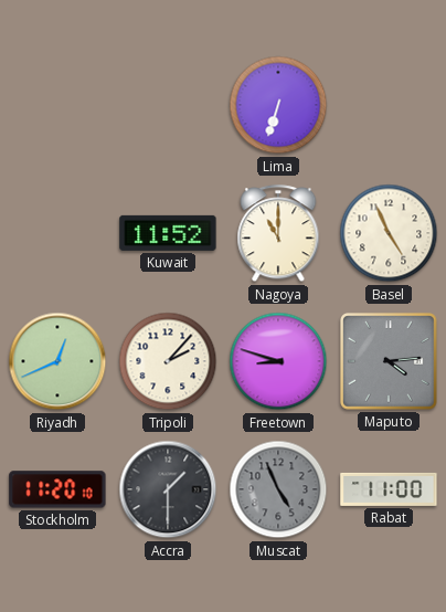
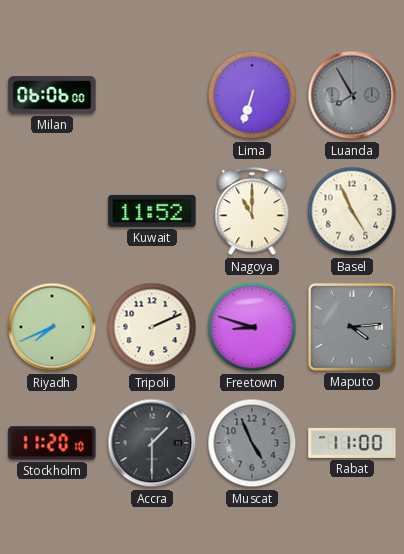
Milan: none -> 06:06 (52, 95)
Luanda: none -> 7:55 (352, 95)
Riyadh: 12:41 -> 7:41 (52, 327)
Tripoli: 2:07 -> 2:11 (152, 327)
